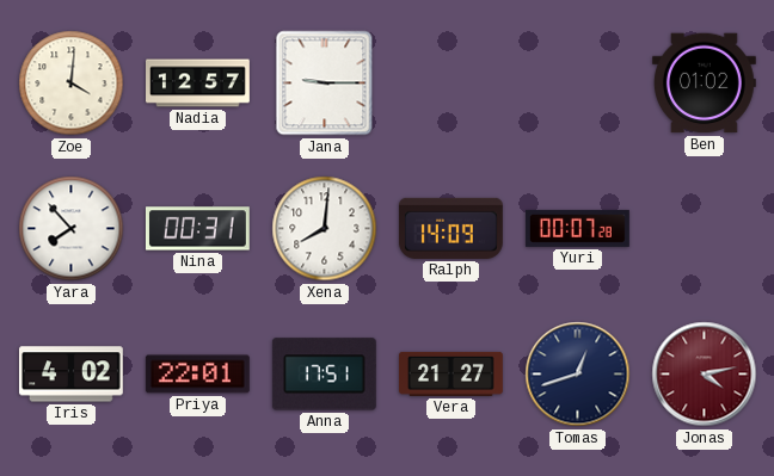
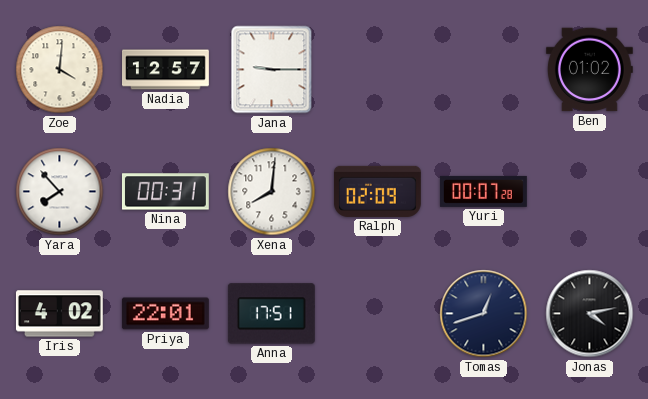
Ralph: 14:09 -> 02:09 (377, 191)
Vera: 21:27 -> none (451, 373)
Jonas dial: burgundy -> black (590, 314)
